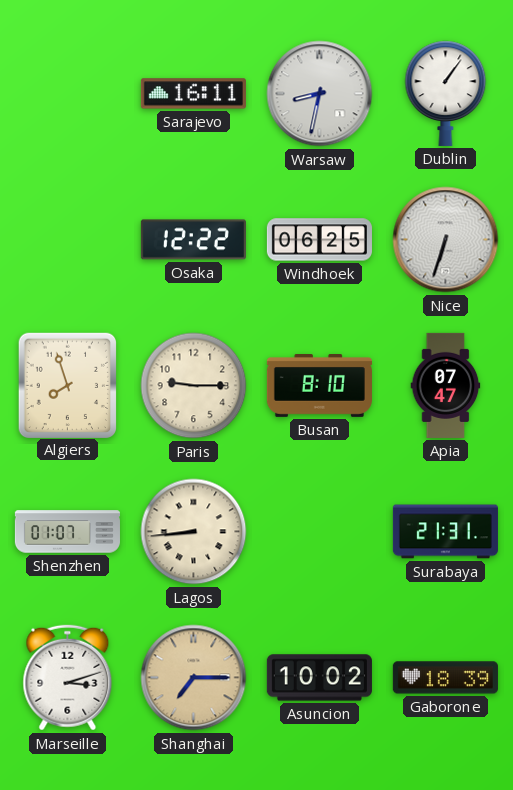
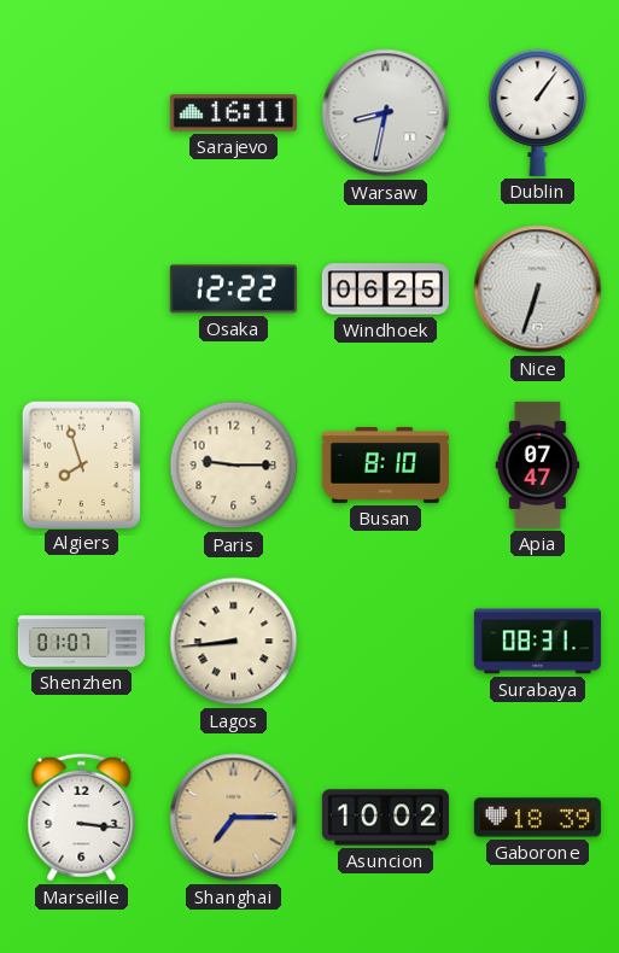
Surabaya: 21:31 -> 08:31 (537, 642)
Marseille: 3:12 -> 3:16 (82, 818)
